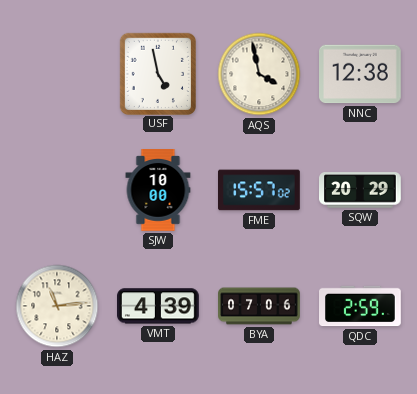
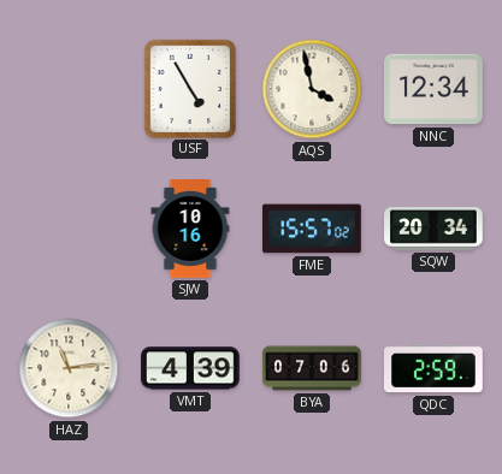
USF: 4:58 -> 4:55 (190, 88)
NNC: 12:38 -> 12:34 (435, 89)
SJW: 10:00 -> 10:16 (190, 230)
SQW: 20:29 -> 20:34 (435, 229)
